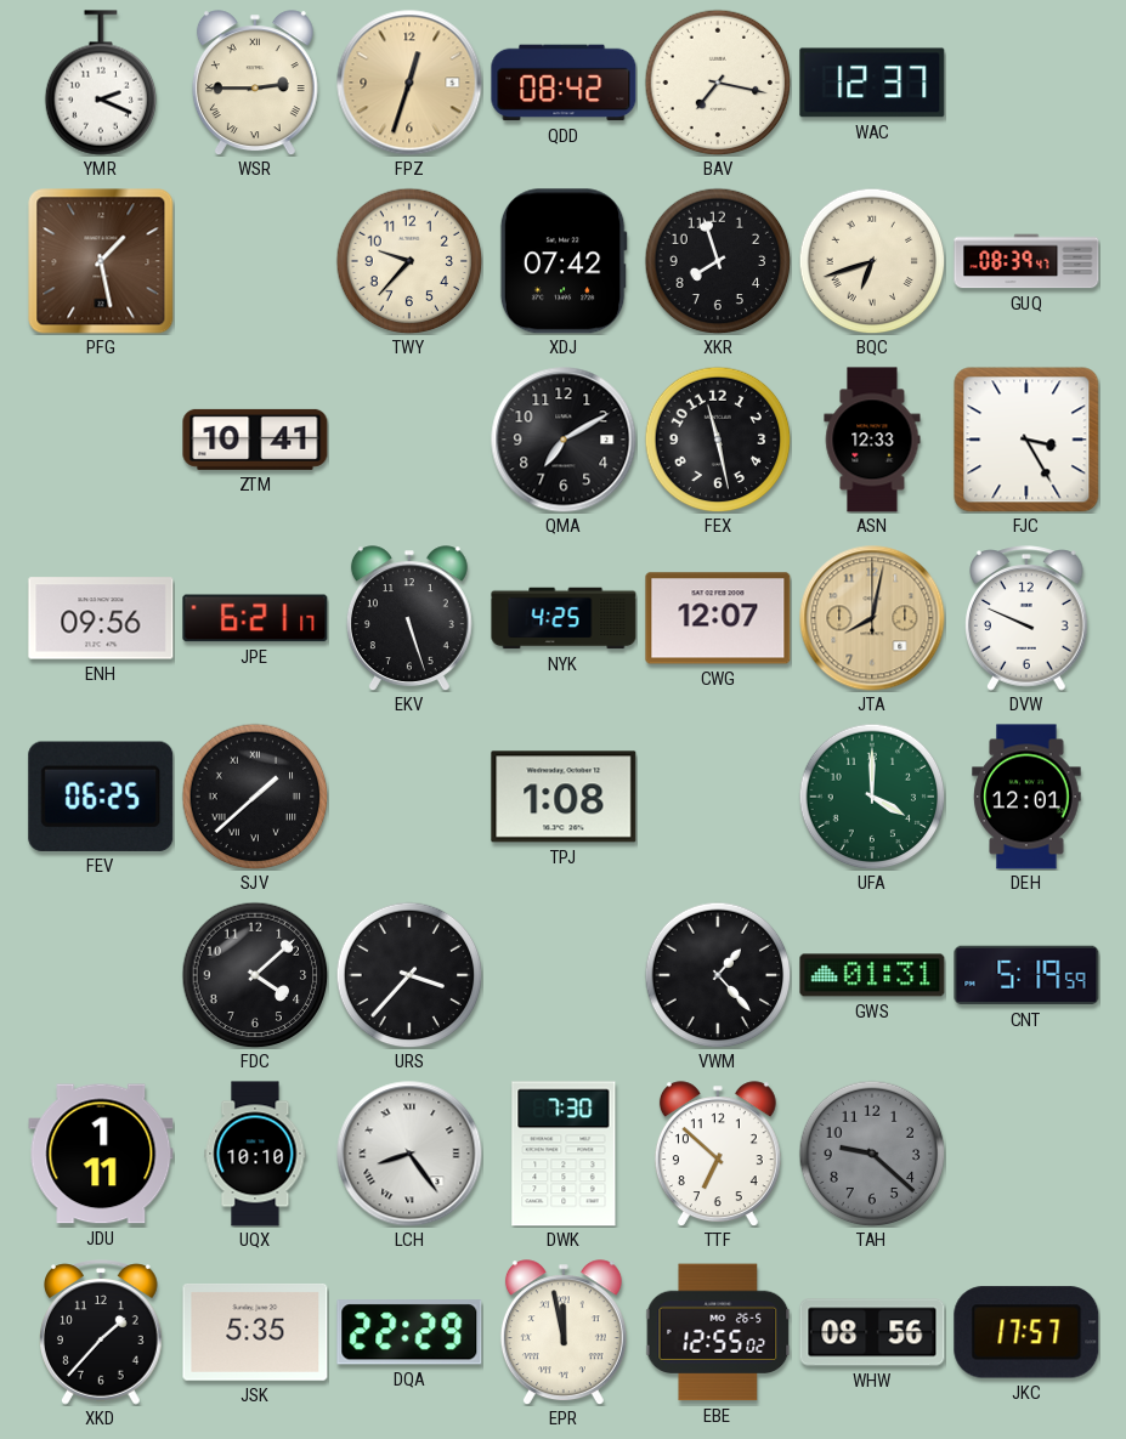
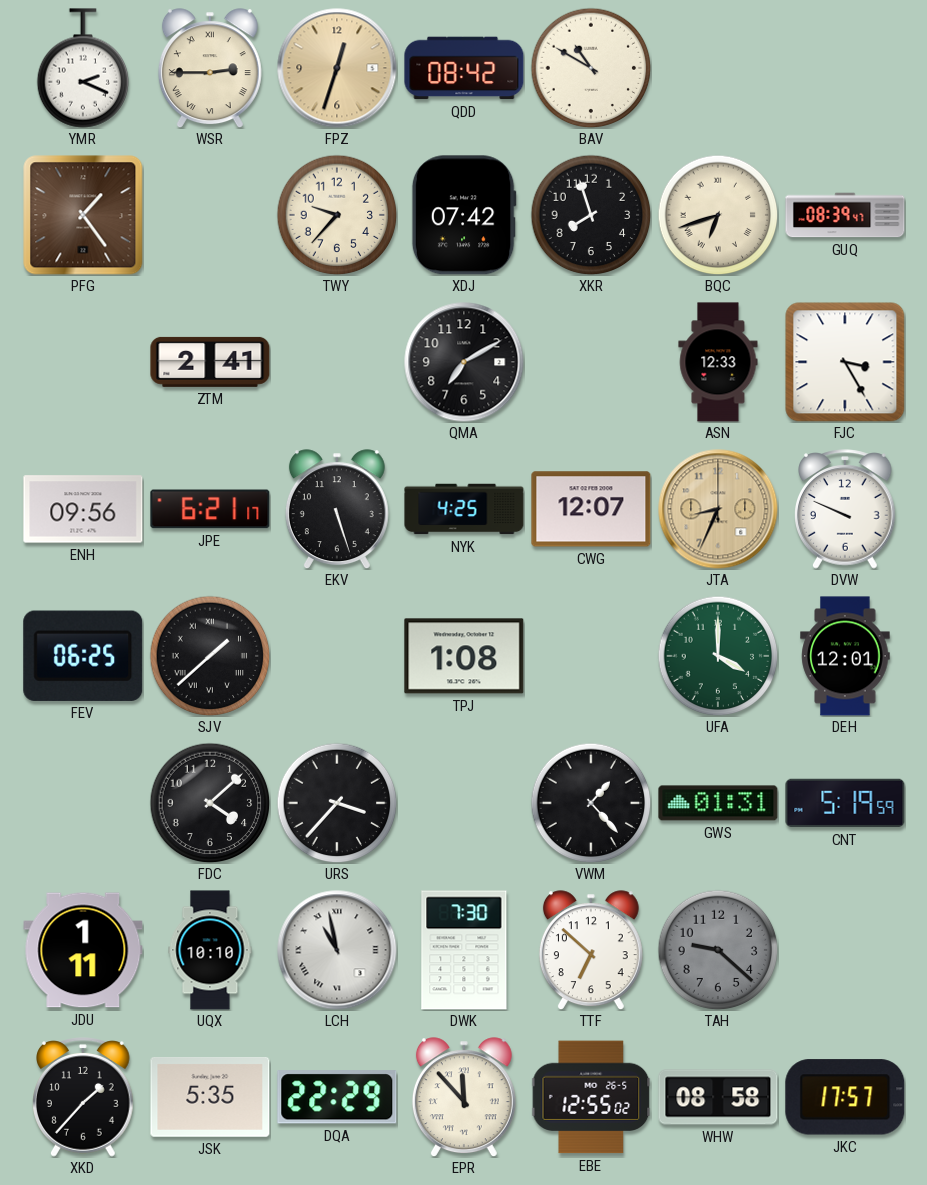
BAV: 7:17 -> 10:50 (591, 68)
WAC: 12:37 -> none (872, 83)
PFG: 1:28 -> 1:24 (83, 215)
ZTM: 10:41 -> 2:41 (210, 362)
FEX: 11:28 -> none (718, 440)
JTA: 8:02 -> 8:34 (718, 509)
LCH: 8:24 -> 10:58 (337, 950)
EPR: 11:58 -> 11:53 (464, 1097)
WHW: 08:56 -> 08:58 (718, 1097)
